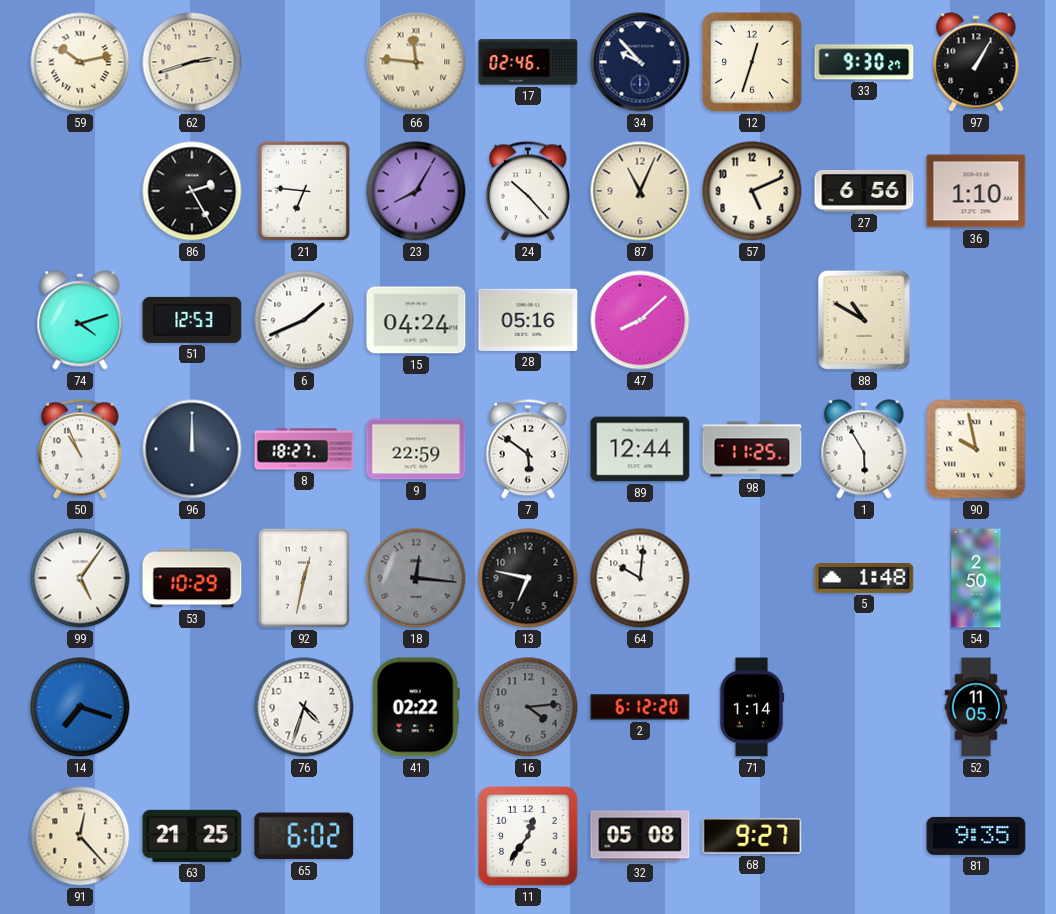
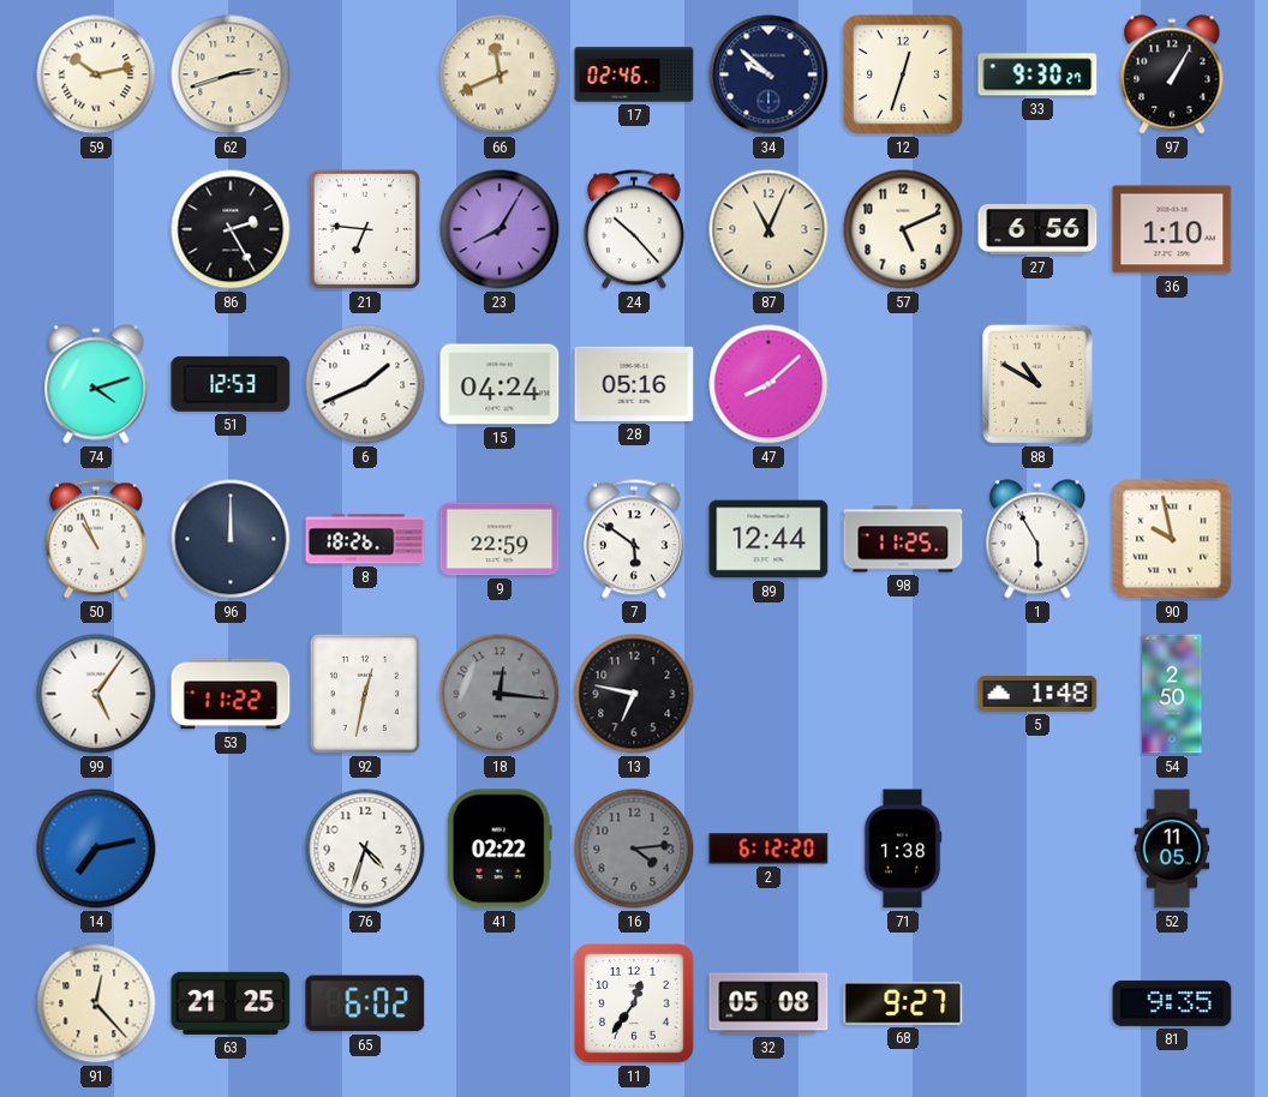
66: 11:46 -> 11:41 (500, 74)
34: 9:53 -> 9:52 (768, 74)
8: 18:27 -> 18:26 (365, 539)
53: 10:29 -> 11:22 (231, 694)
64: 10:01 -> none (640, 578)
14: 7:18 -> 7:13 (96, 849)
71: 1:14 -> 1:38 (903, 849)
